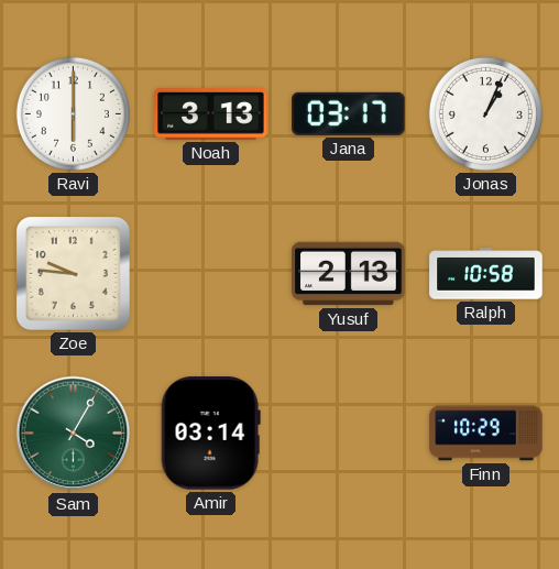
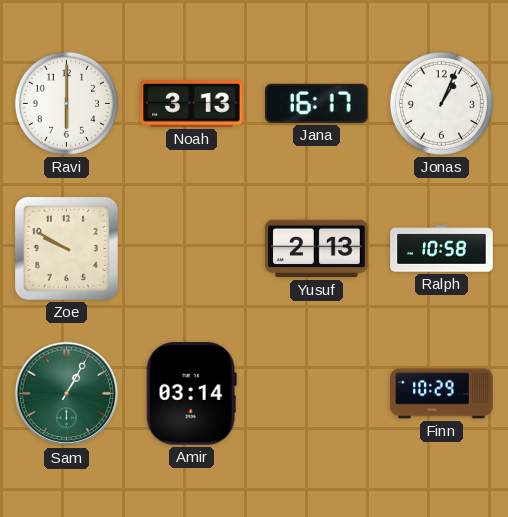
Jana: 03:17 -> 16:17 (317, 103)
Zoe: 9:46 -> 9:50 (66, 248)
Sam: 4:05 -> 1:05 (67, 394)
